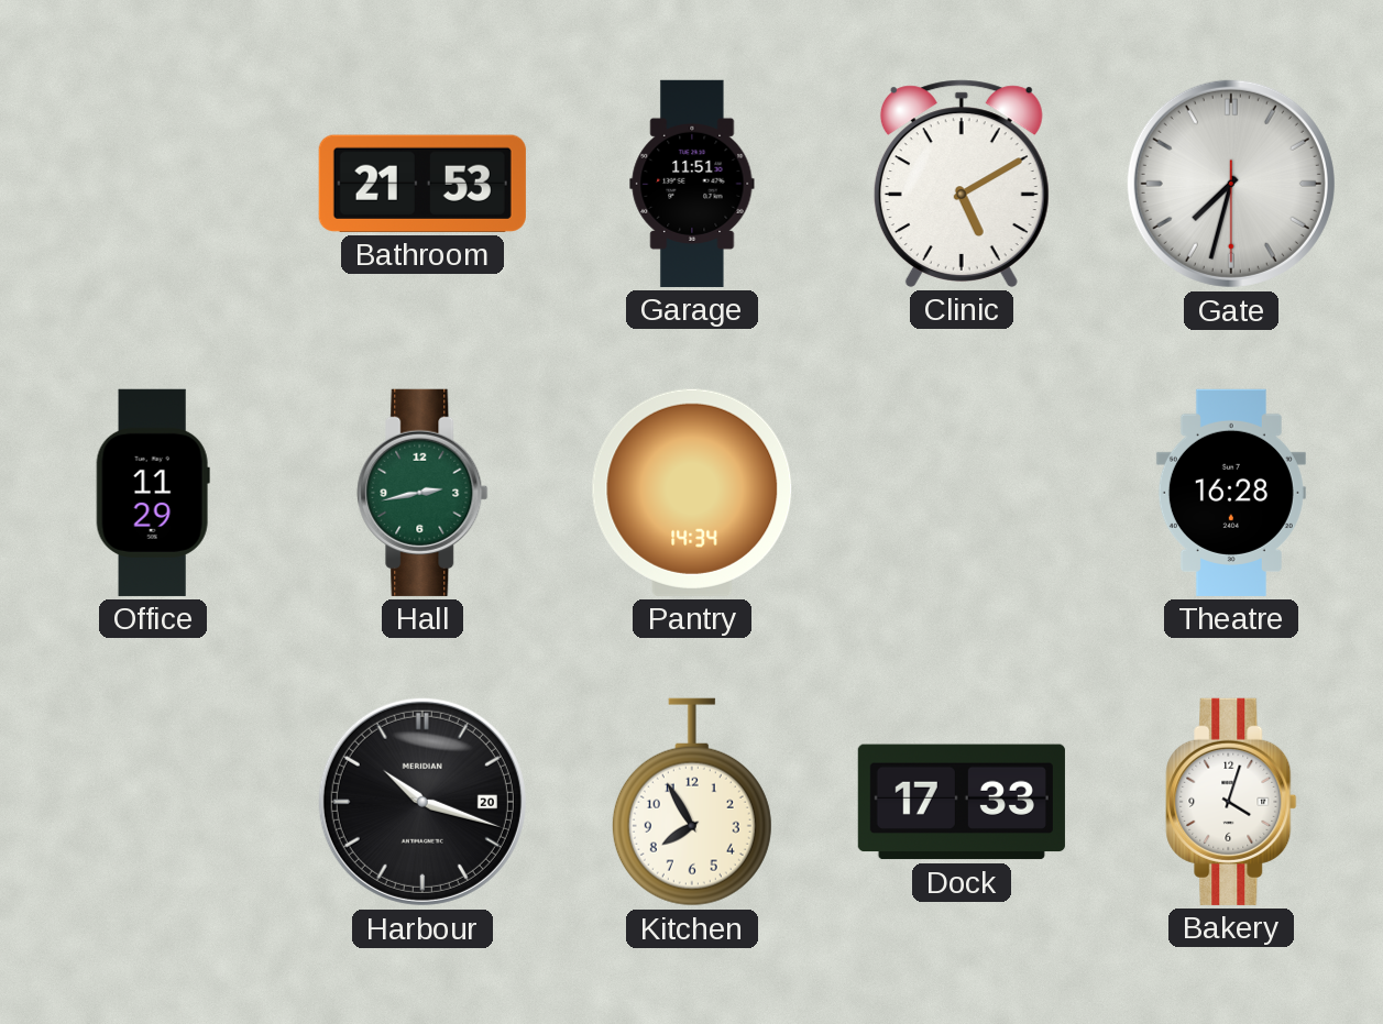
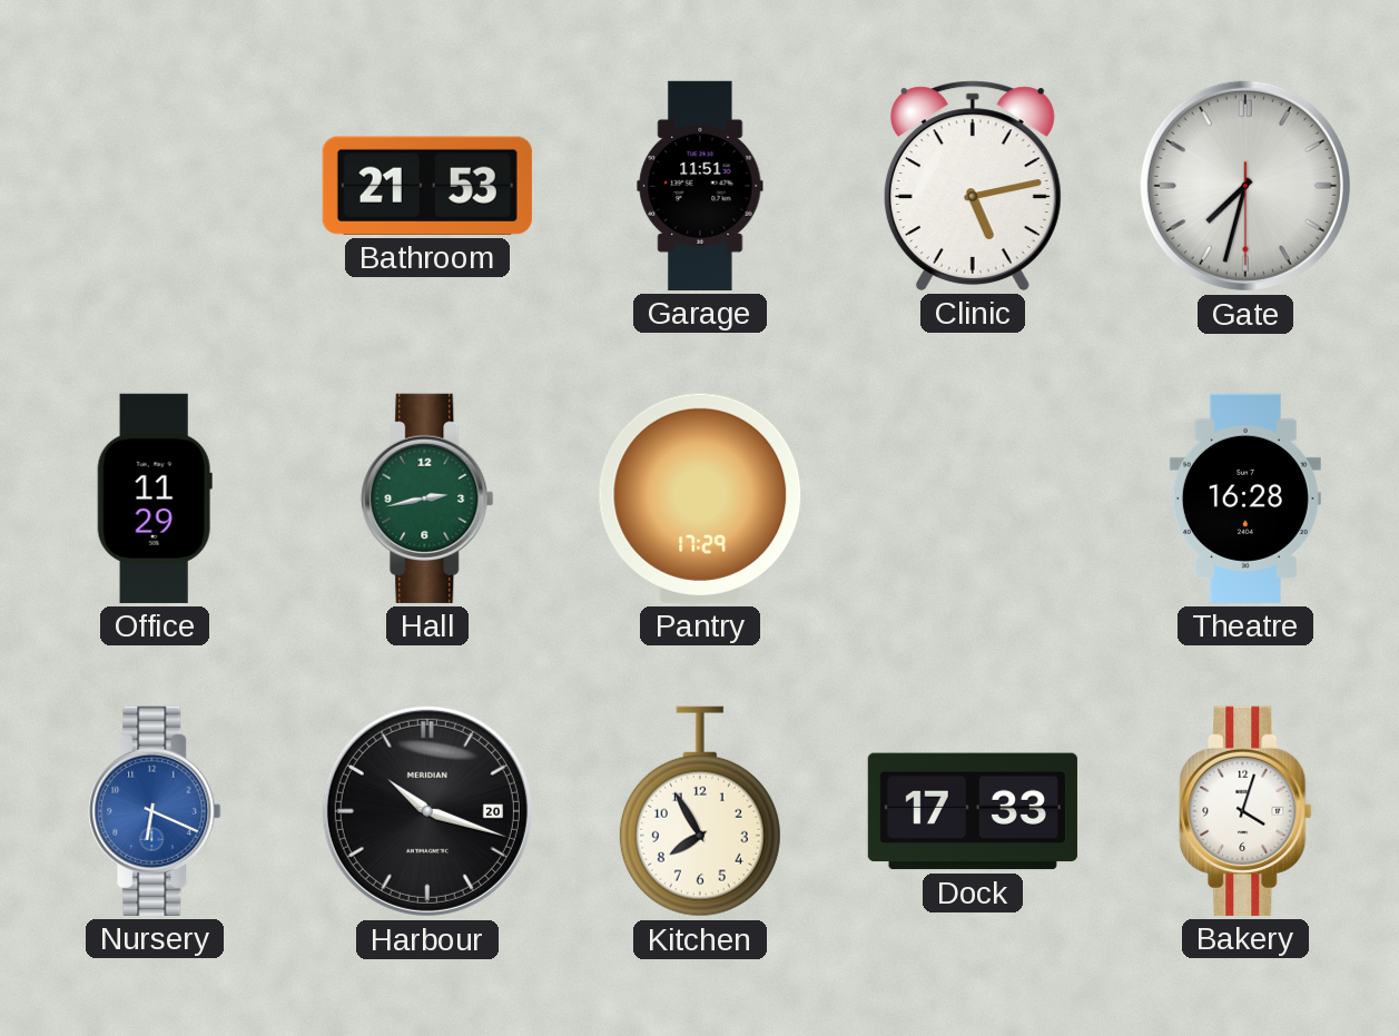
Clinic: 5:10 -> 5:13 (973, 186)
Pantry: 14:34 -> 17:29 (700, 499)
Nursery: none -> 6:19 (155, 811)
